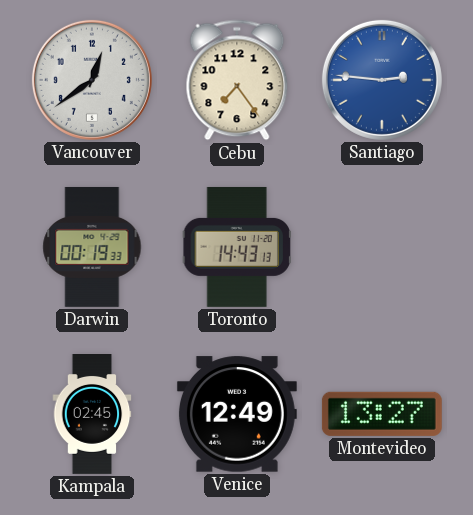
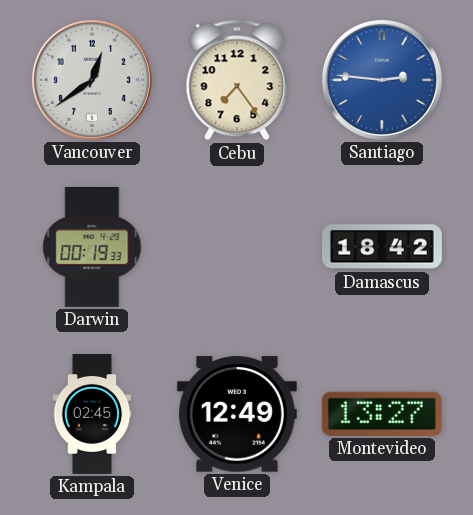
Toronto: 14:43 -> none (236, 247)
Damascus: none -> 18:42 (383, 247)
